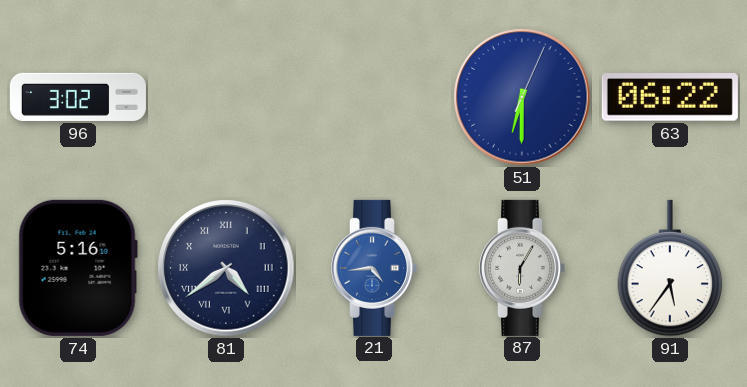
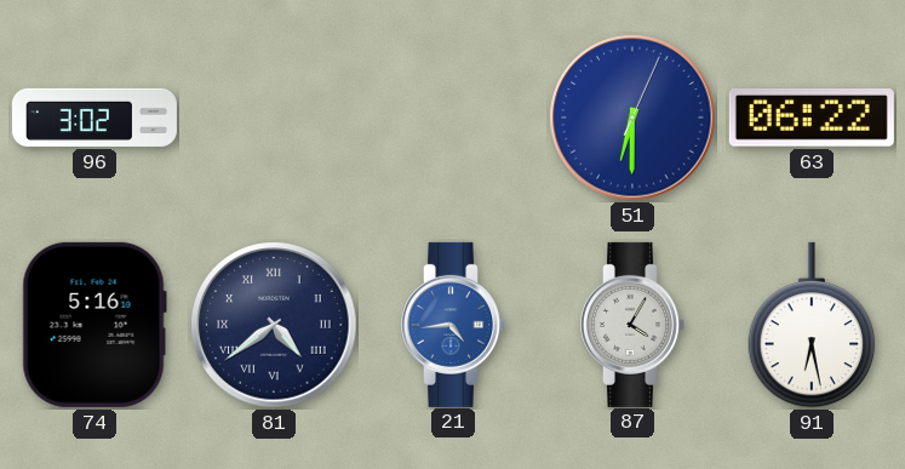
87: 6:05 -> 4:05 (632, 325)
91: 5:36 -> 6:28 (812, 325)
